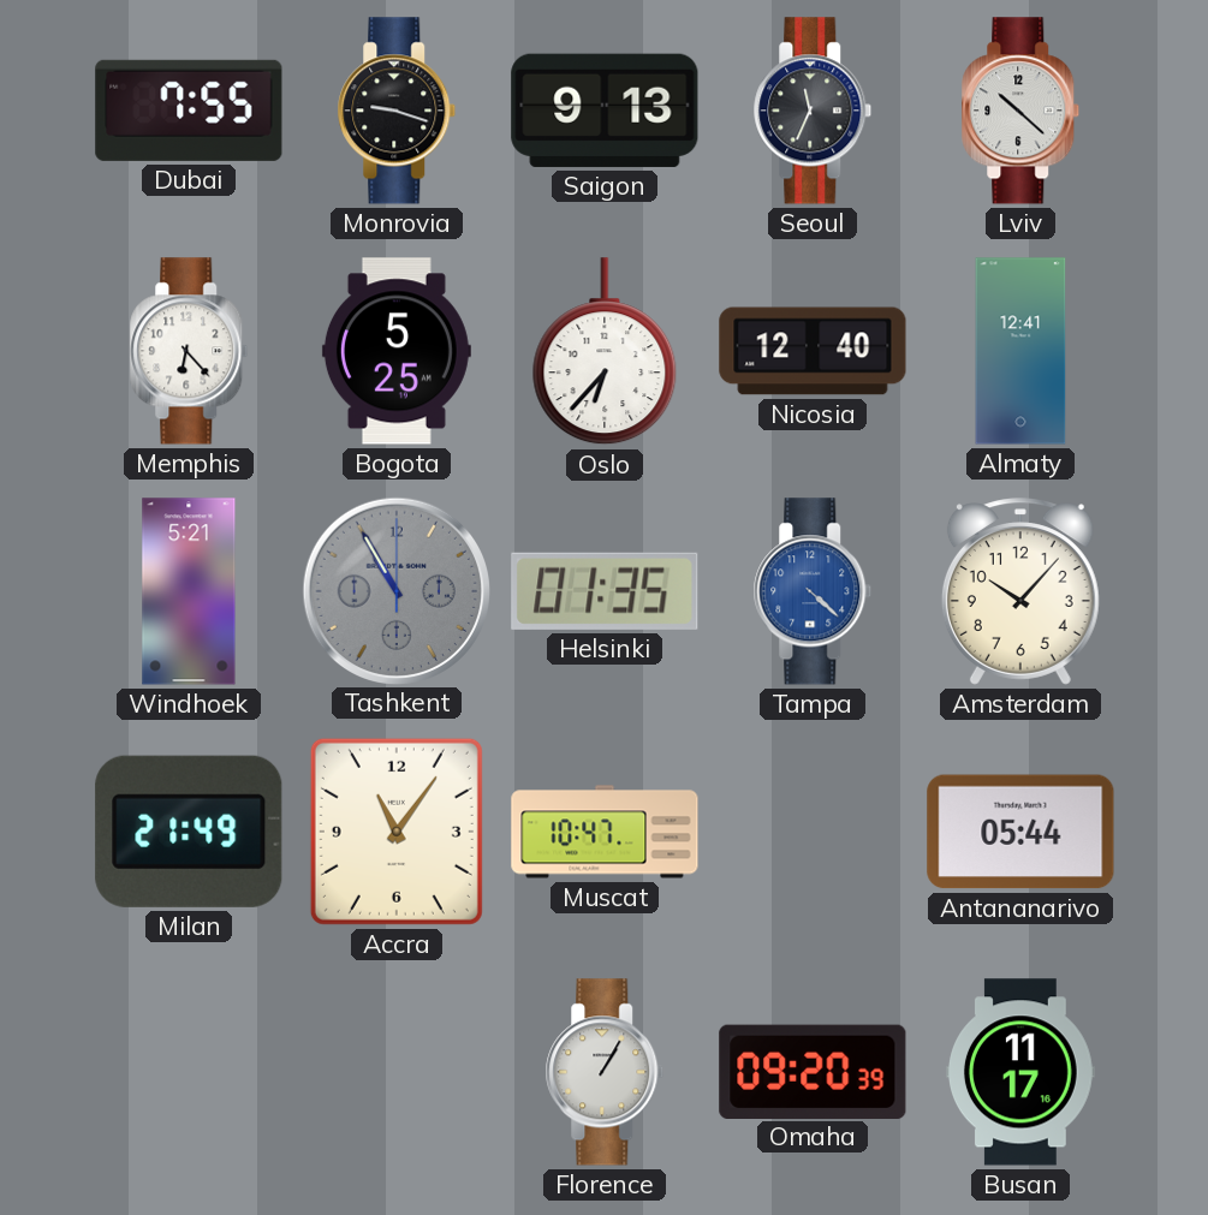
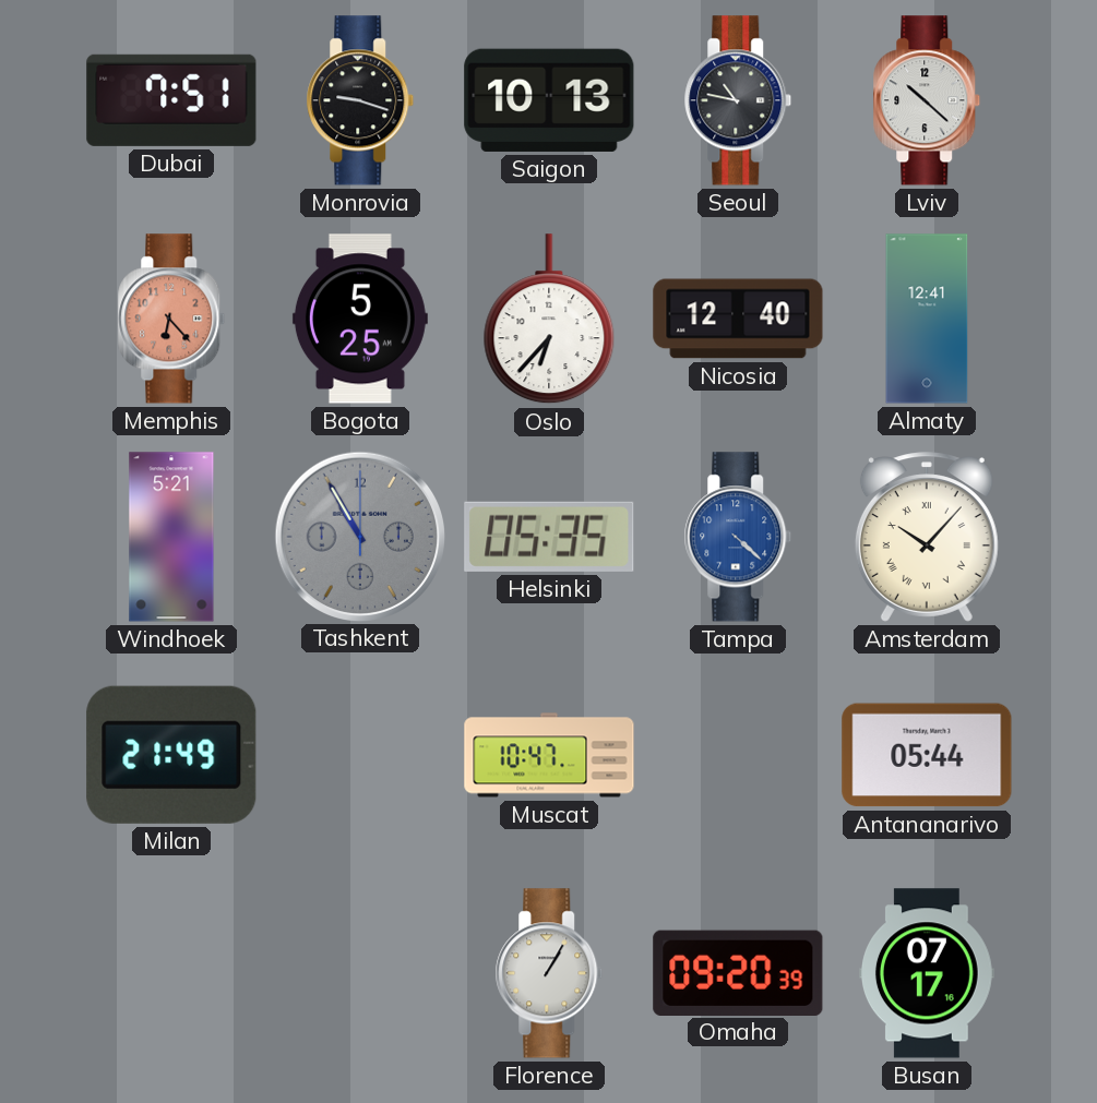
Dubai: 7:55 -> 7:51 (171, 100)
Saigon: 9:13 -> 10:13 (549, 100)
Seoul: 11:34 -> 10:47 (738, 100)
Memphis dial: white -> salmon (171, 319)
Helsinki: 01:35 -> 05:35 (549, 537)
Amsterdam numerals: Arabic -> Roman (927, 537)
Accra: 11:06 -> none (397, 832)
Busan: 11:17 -> 07:17 (927, 973)
